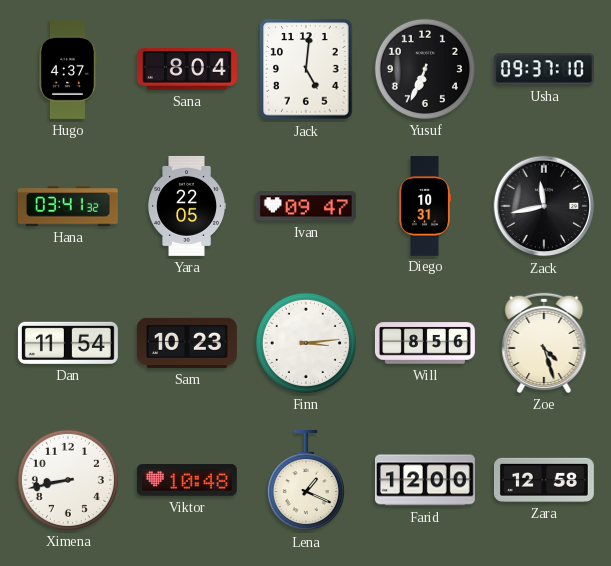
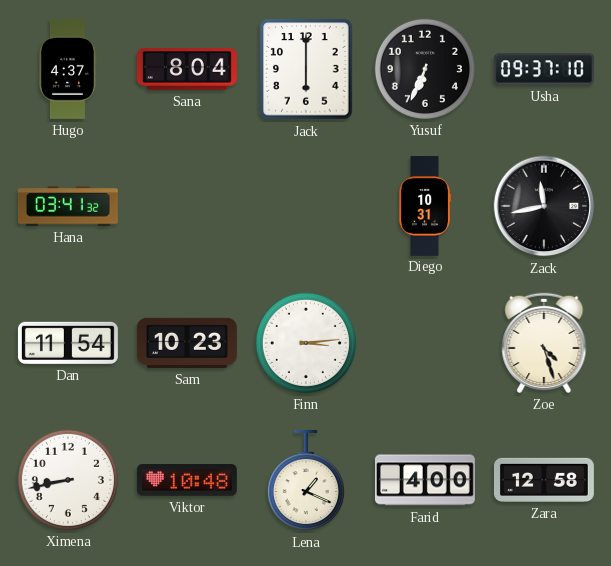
Jack: 5:01 -> 6:00 (306, 69)
Yara: 22:05 -> none (186, 206)
Ivan: 09:47 -> none (306, 206)
Will: 8:56 -> none (425, 343)
Farid: 12:00 -> 4:00 (425, 480)
